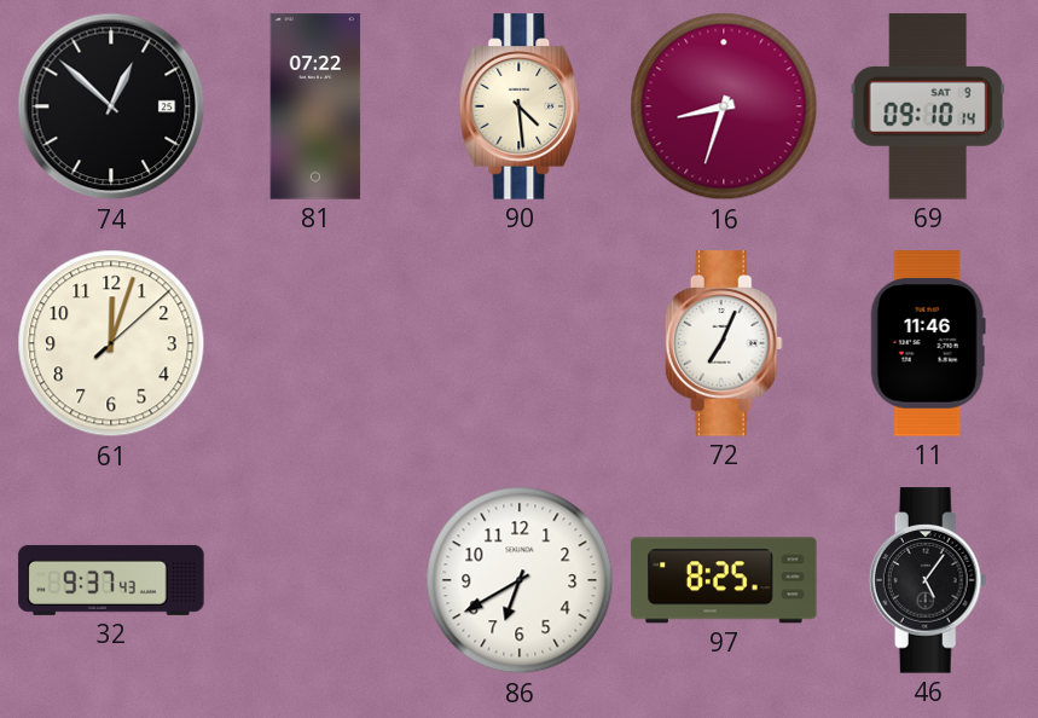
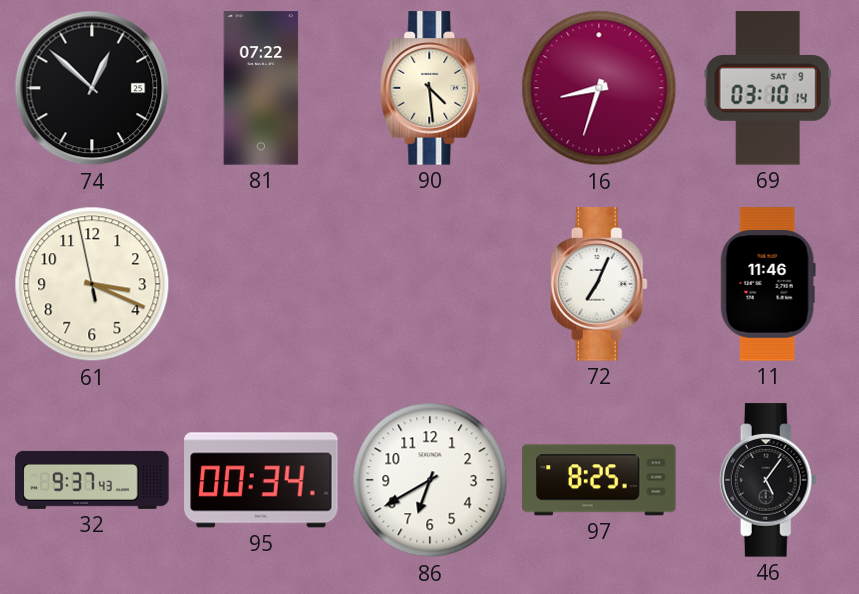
69: 09:10 -> 03:10 (768, 88)
61: 12:03 -> 3:18 (92, 284)
95: none -> 00:34 (261, 480)
